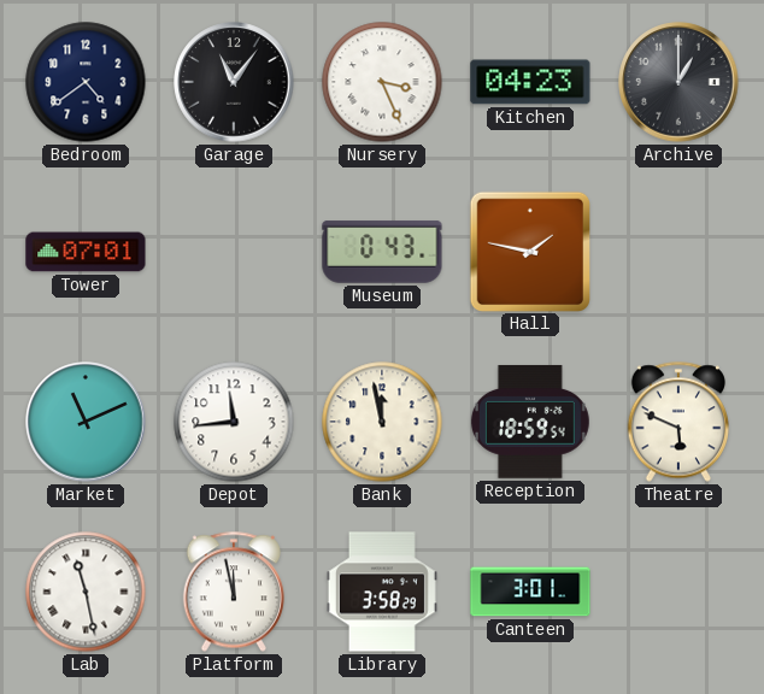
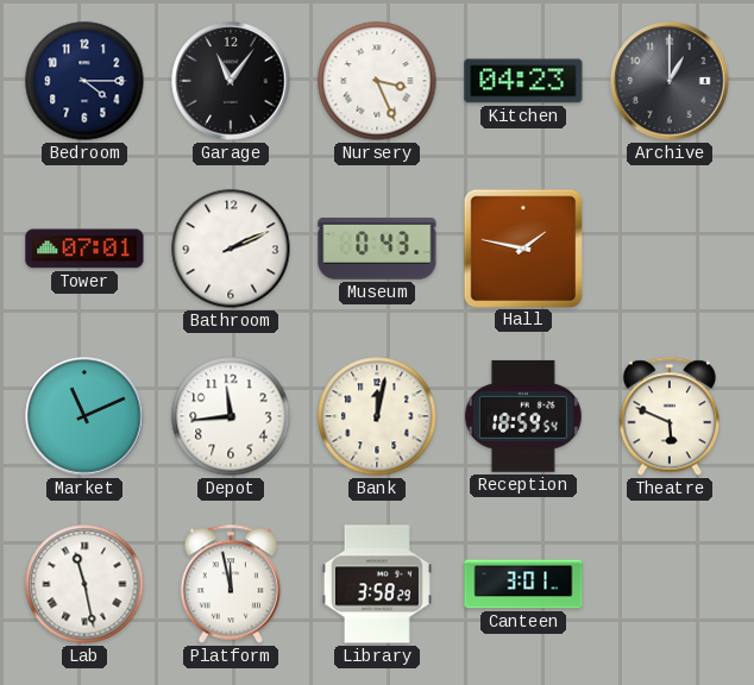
Bedroom: 4:39 -> 4:15 (84, 81)
Bathroom: none -> 2:11 (231, 249)
Bank: 11:58 -> 12:02 (377, 416)
